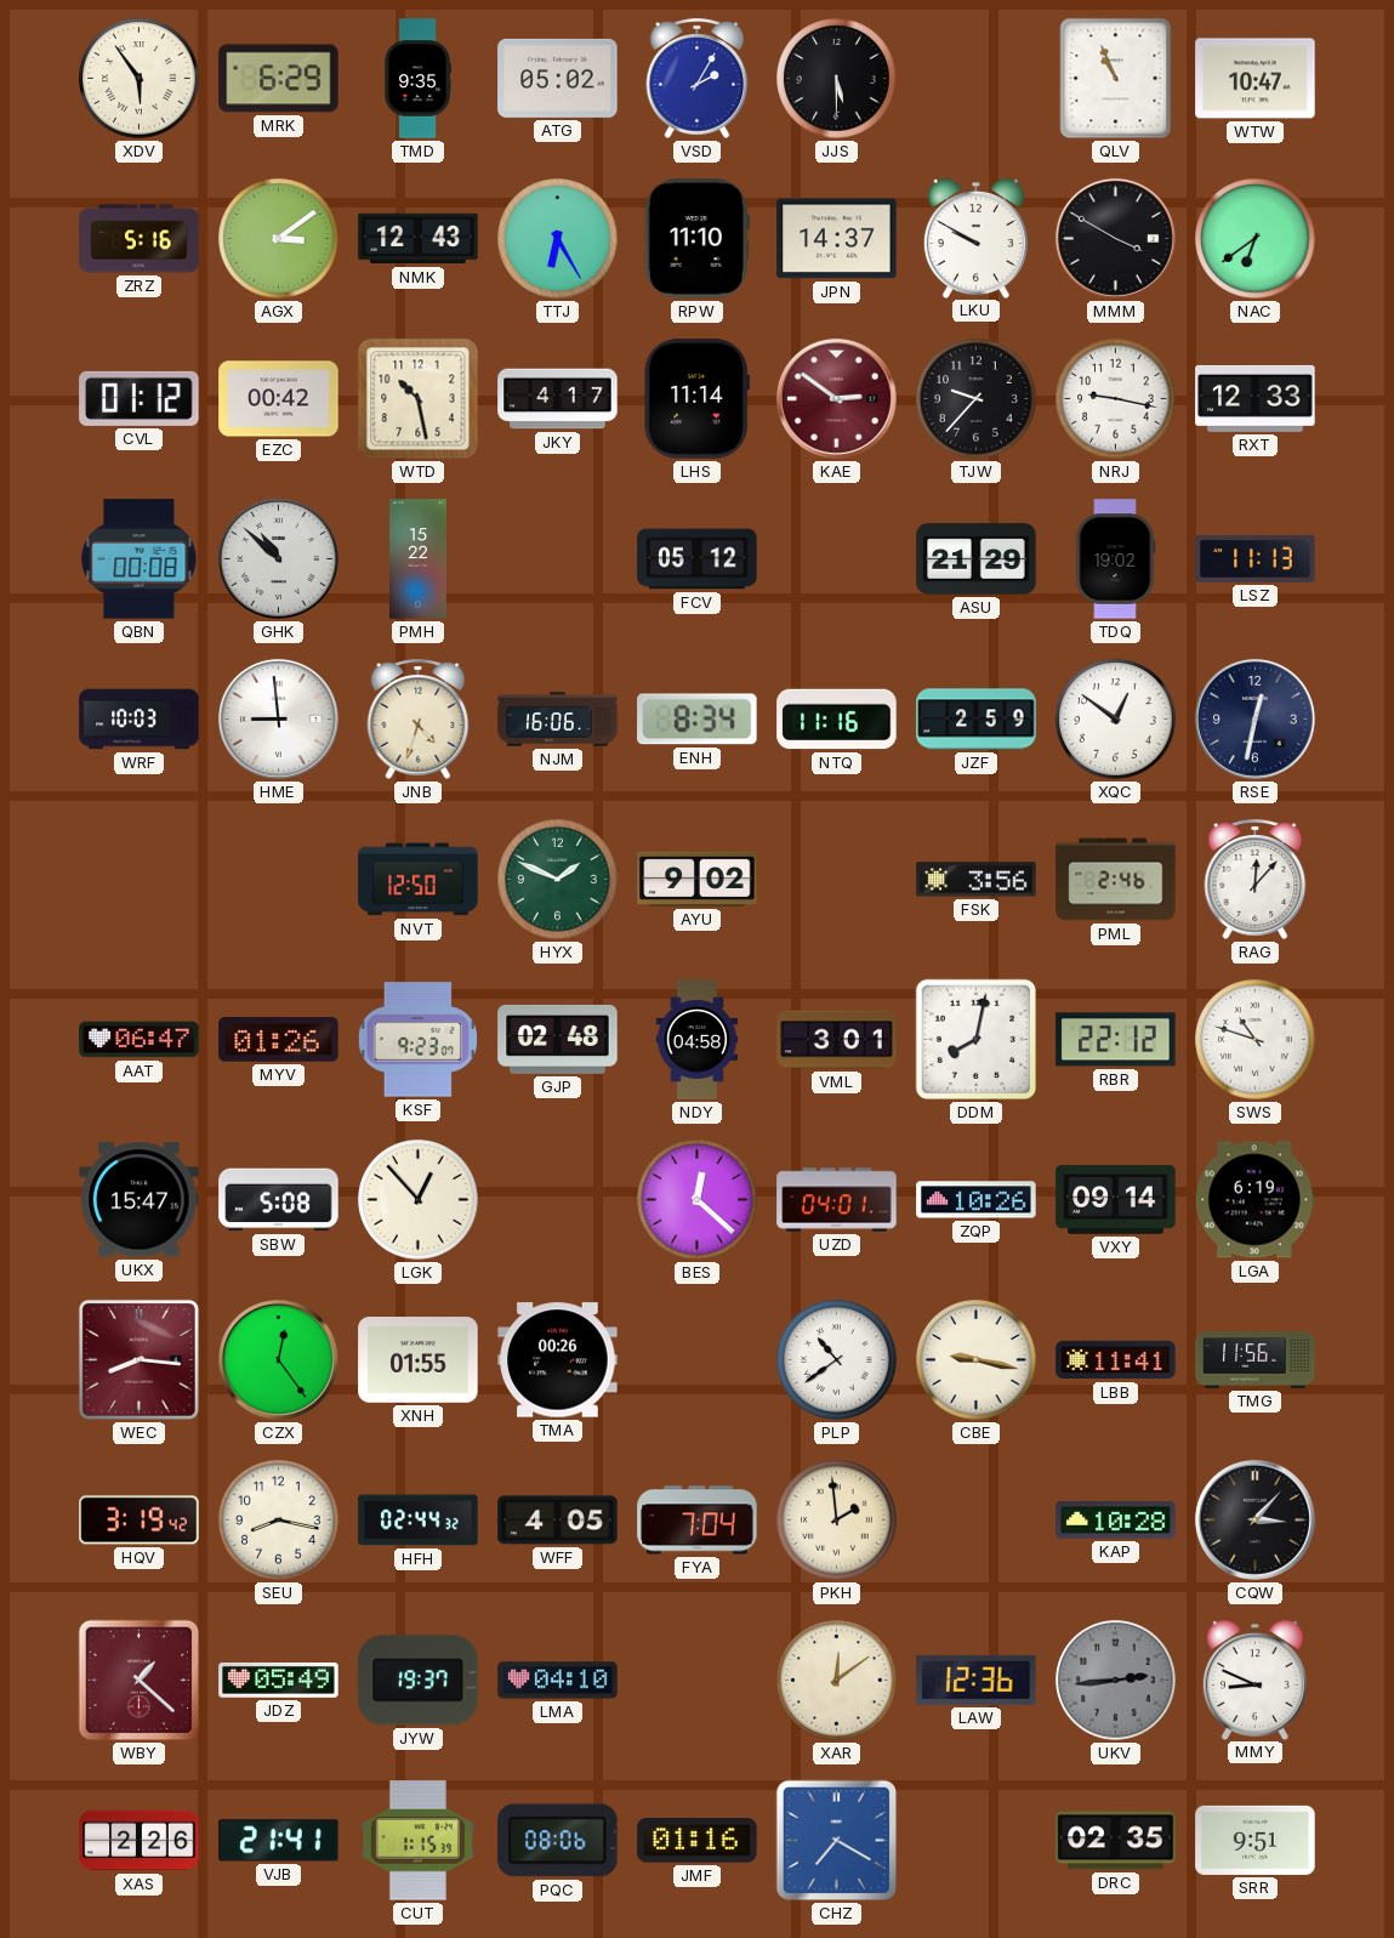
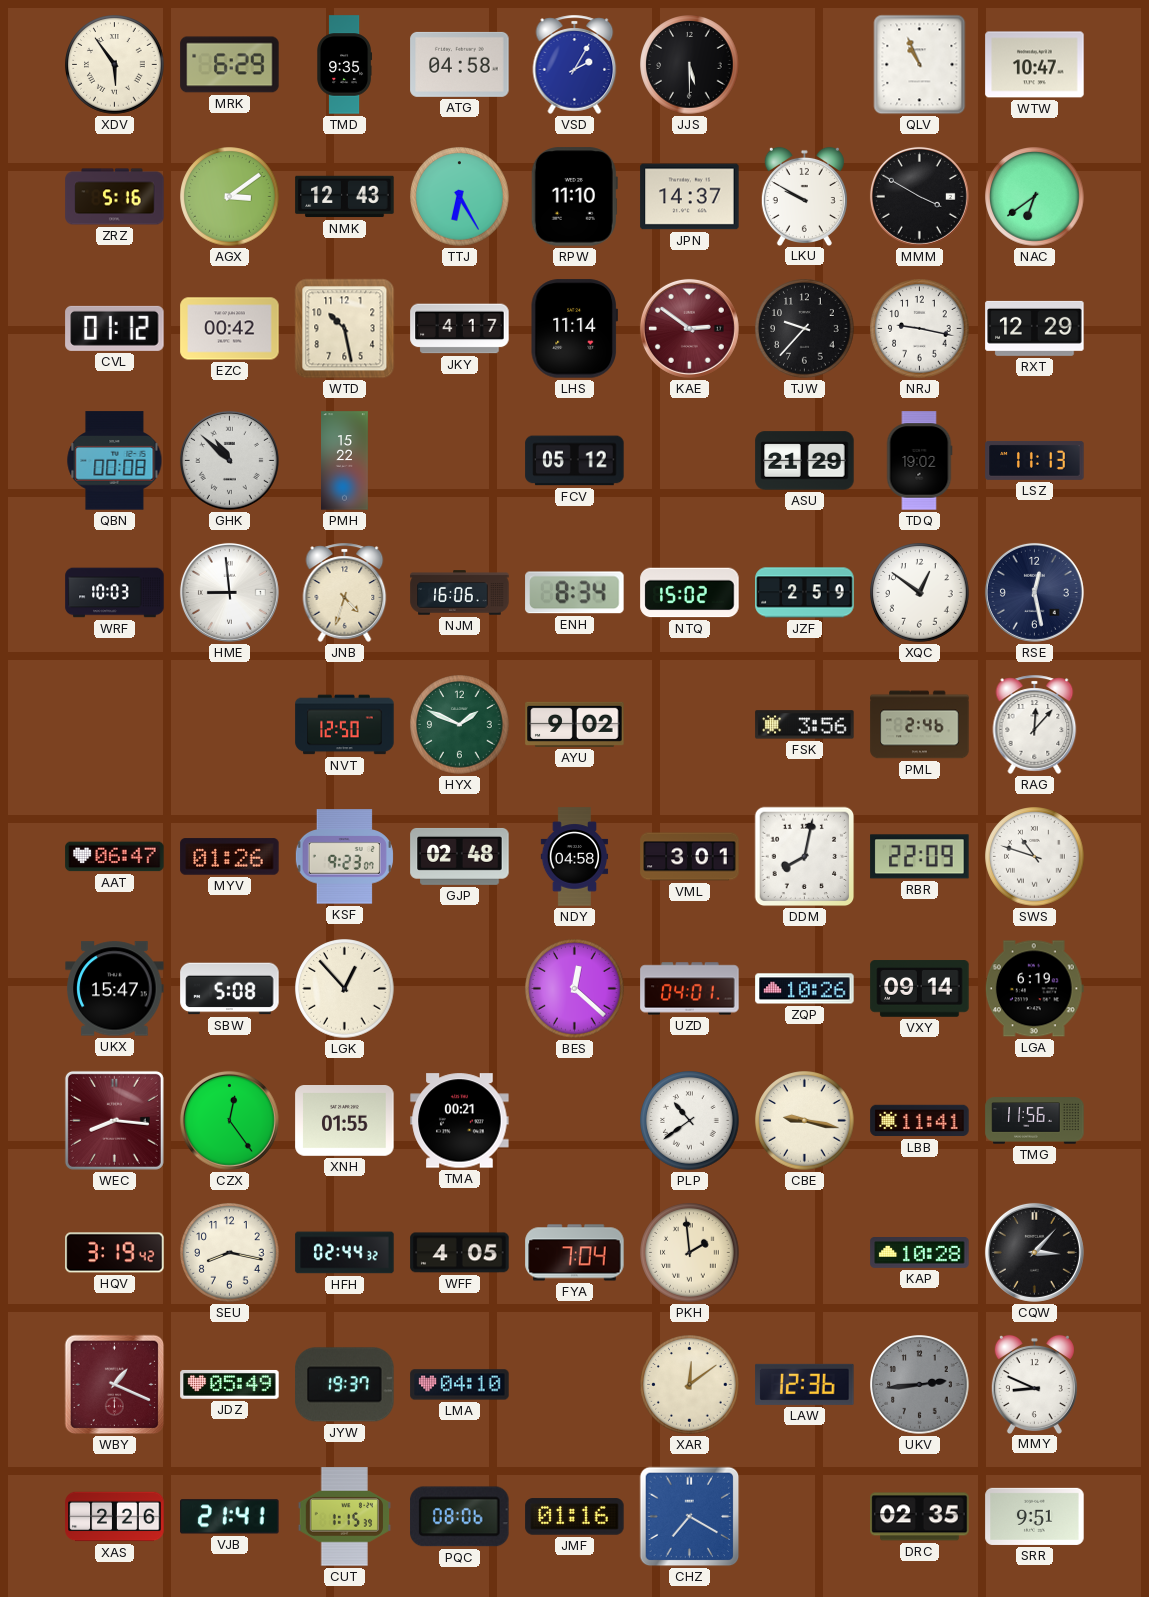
ATG: 05:02 -> 04:58 (460, 64)
RXT: 12:33 -> 12:29 (1035, 328)
NTQ: 11:16 -> 15:02 (690, 593)
RSE: 12:32 -> 12:28 (1034, 592)
RBR: 22:12 -> 22:09 (920, 857)
TMA: 00:26 -> 00:21 (460, 1121)
WBY: 1:22 -> 1:19 (115, 1385)
